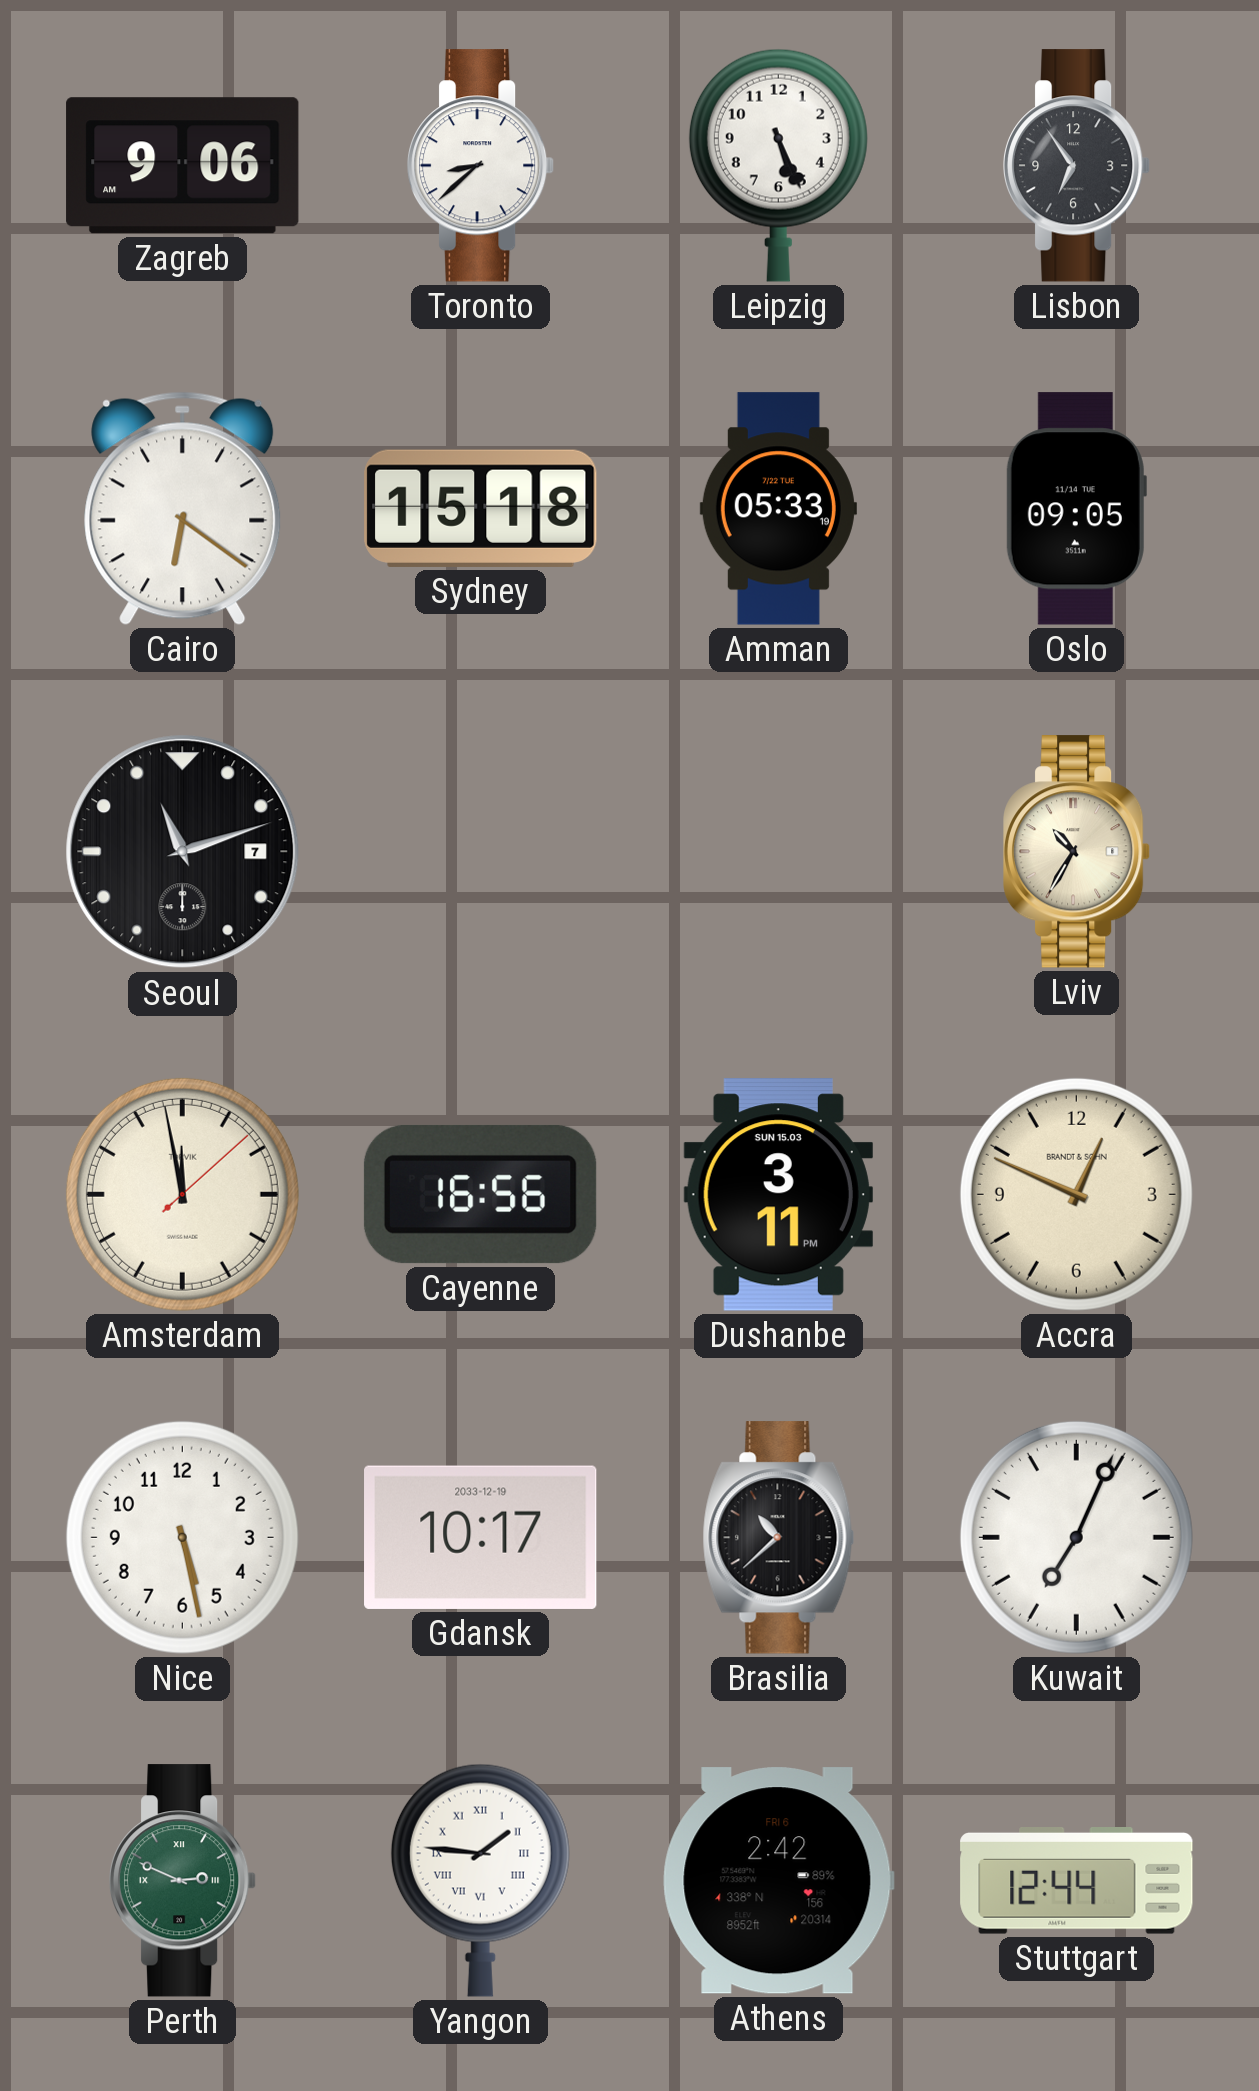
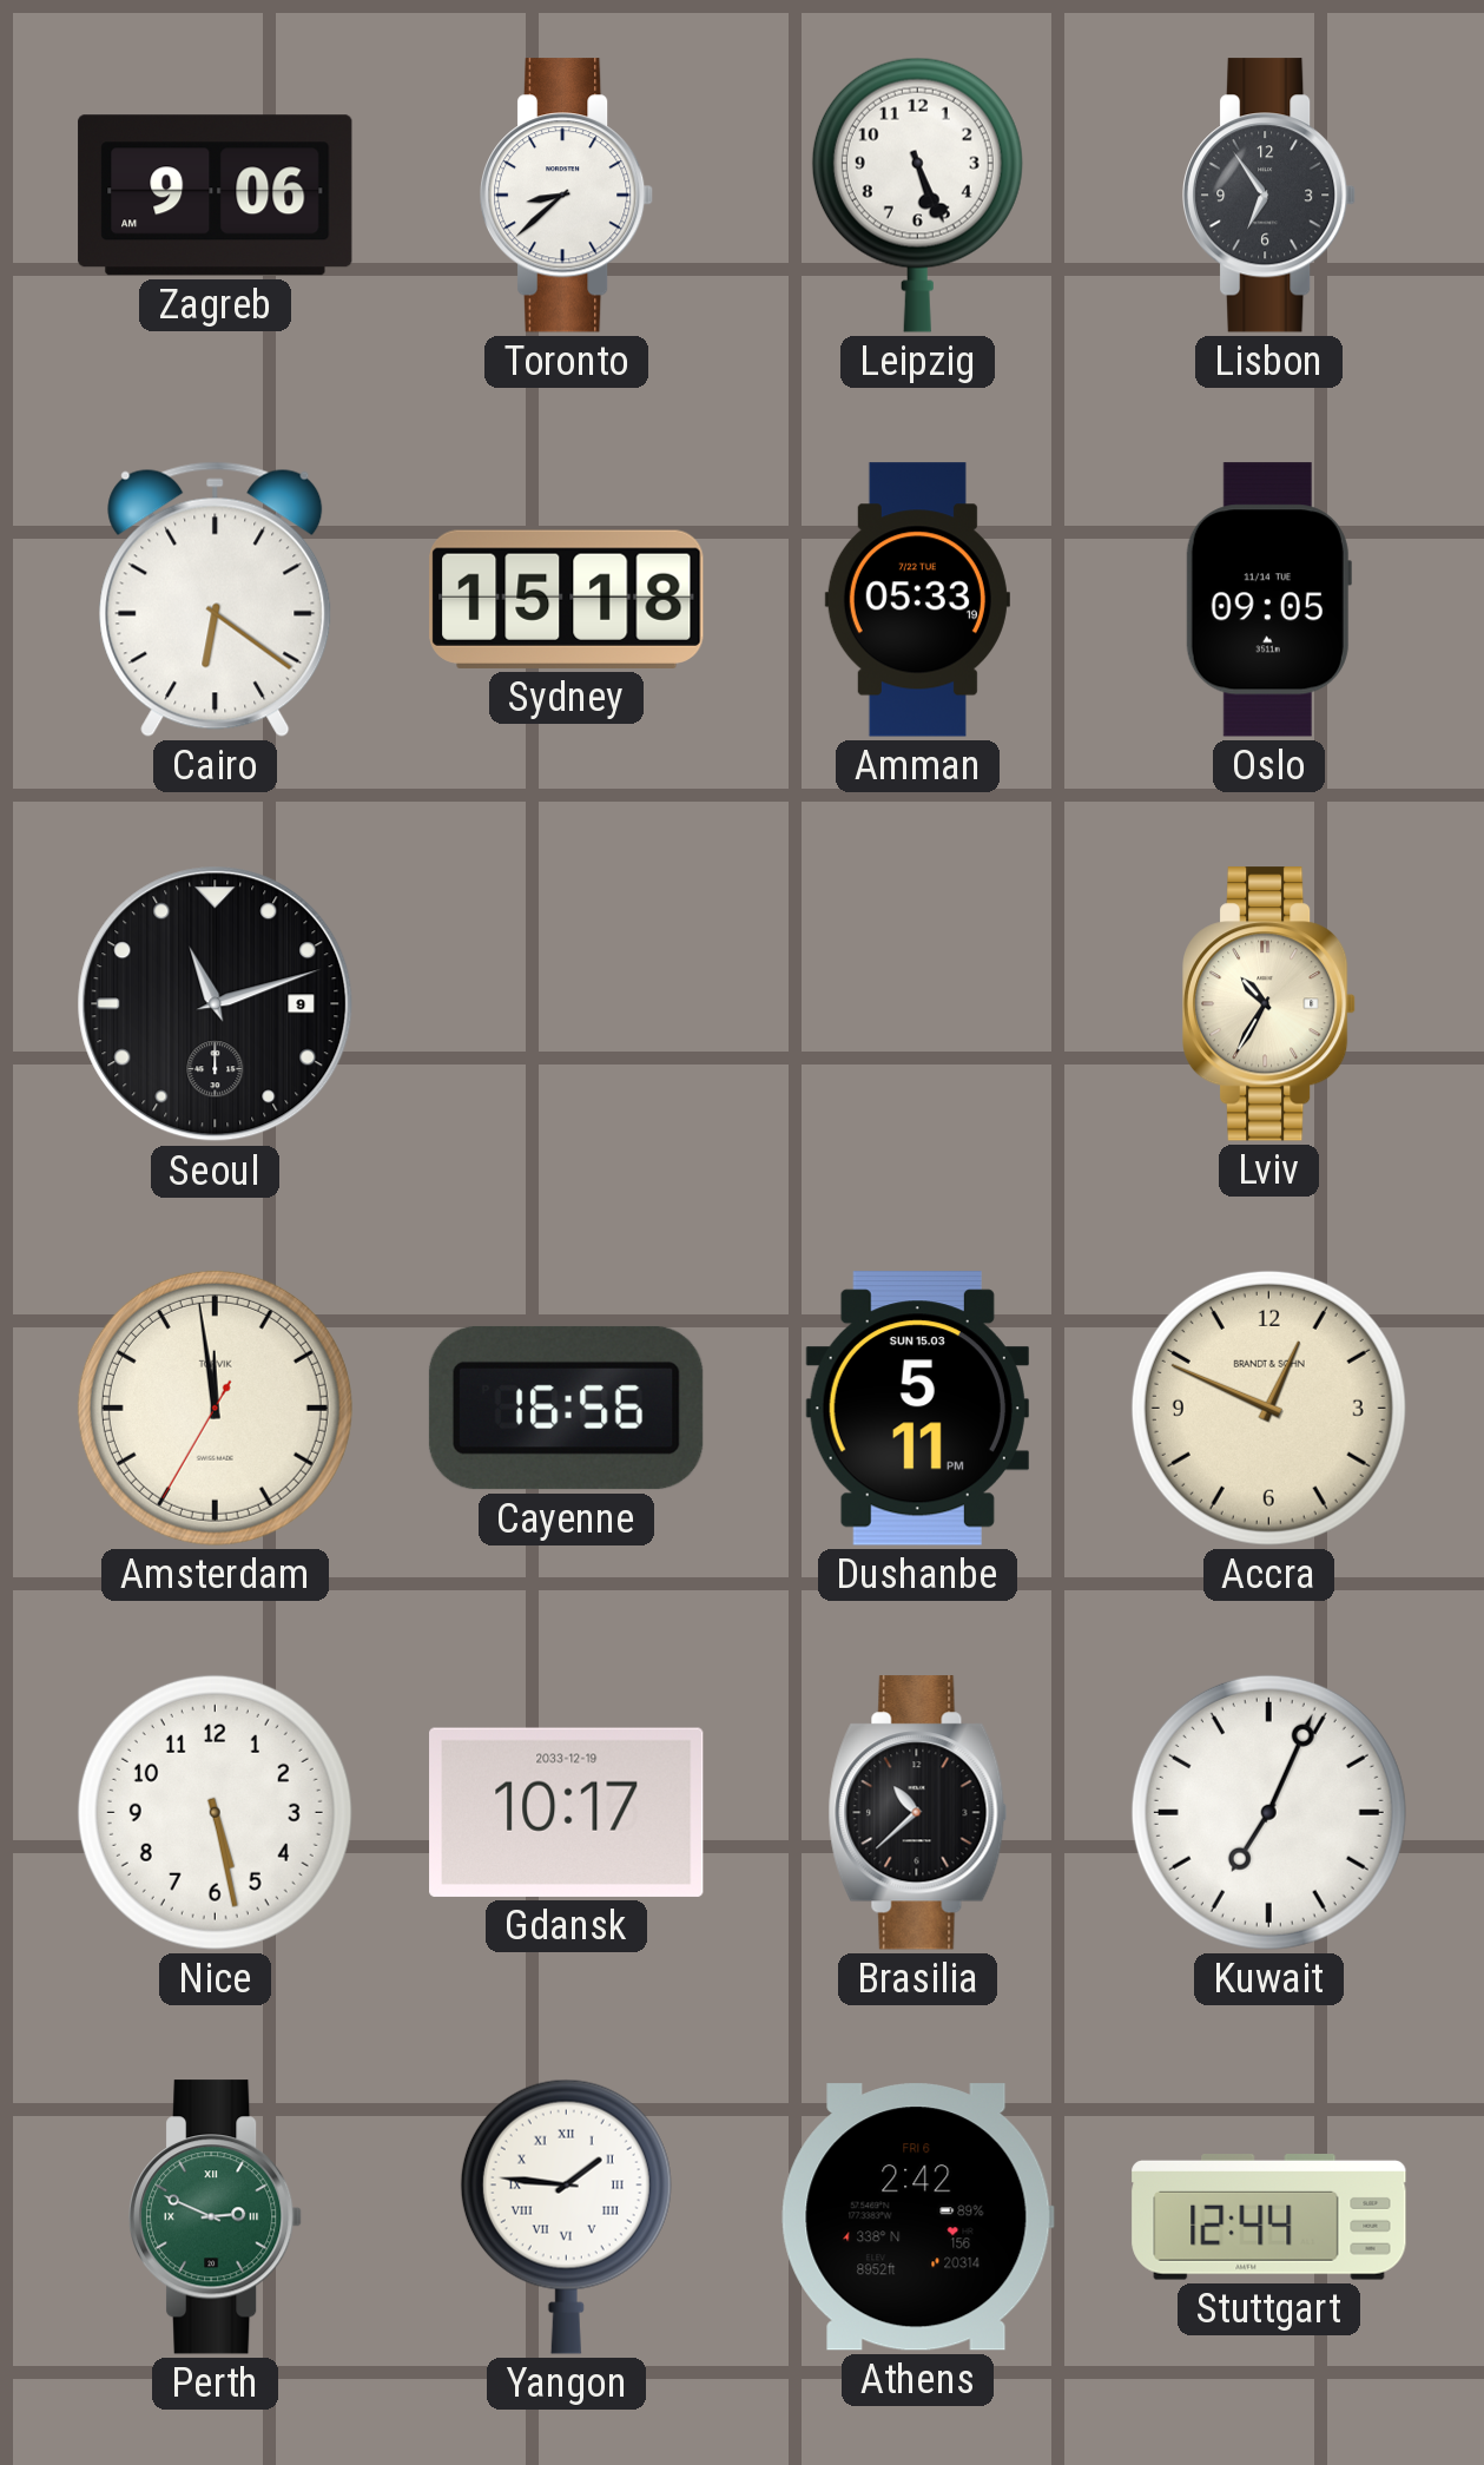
Seoul date: 7 -> 9 (216, 1004)
Amsterdam: 11:58:08 -> 11:58:35 (215, 1408)
Dushanbe: 3:11 -> 5:11 (917, 1409)
